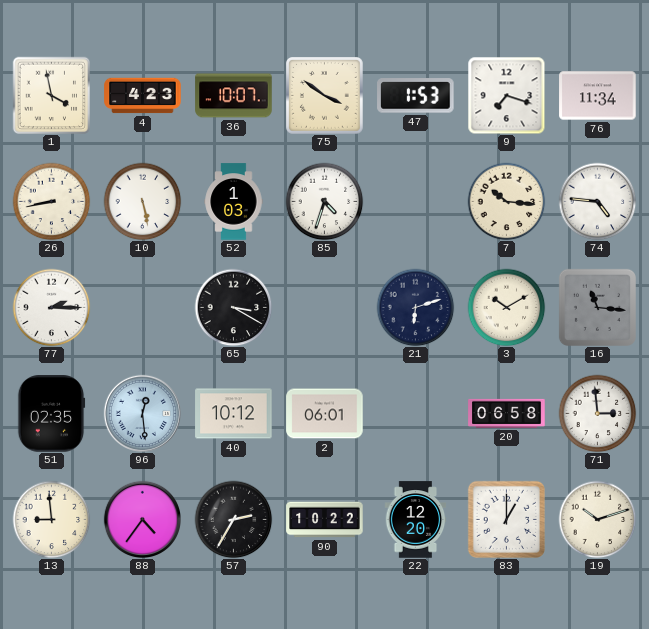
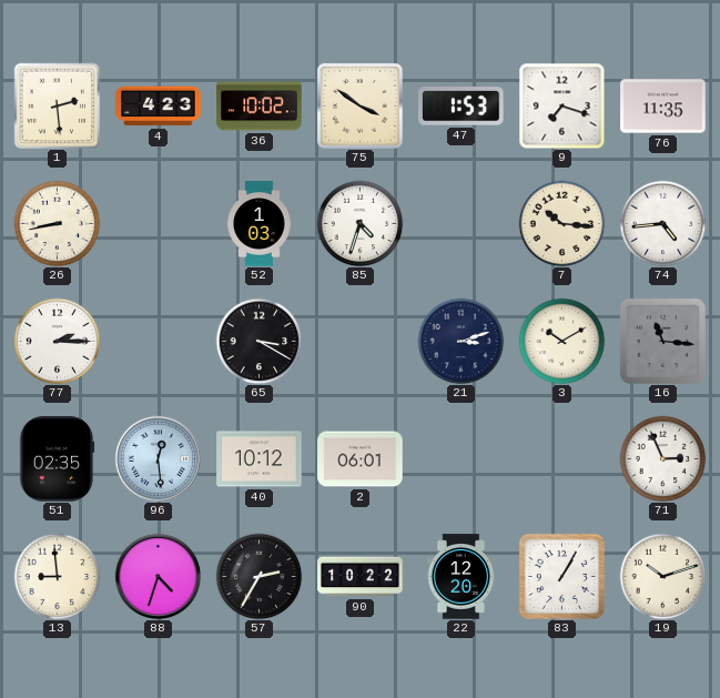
1: 3:58 -> 2:29 (57, 105)
36: 10:07 -> 10:02 (260, 107)
76: 11:34 -> 11:35 (663, 107)
10: 5:28 -> none (142, 201)
74: 4:46 -> 4:44 (662, 223)
21: 6:12 -> 3:12 (460, 341)
20: 06:58 -> none (507, 413)
71: 2:59 -> 2:56 (662, 458)
88: 4:36 -> 4:33 (158, 576)
83: 1:00 -> 1:05 (561, 576)
